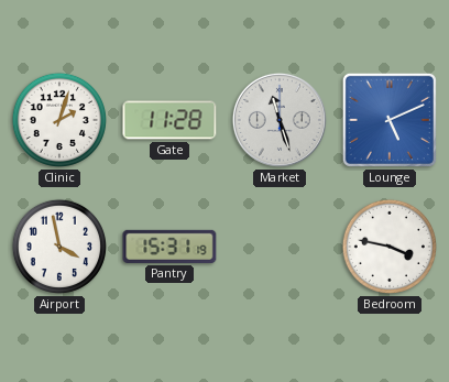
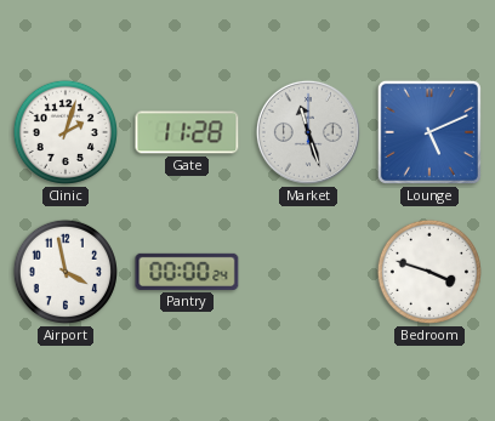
Pantry: 15:31 -> 00:00 (187, 272)
Bedroom: 3:47 -> 3:48 (429, 272)
